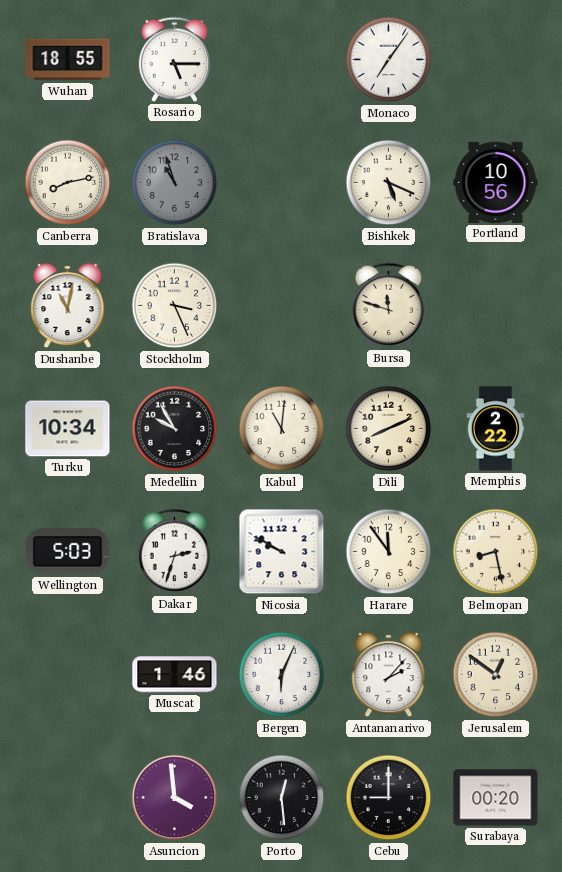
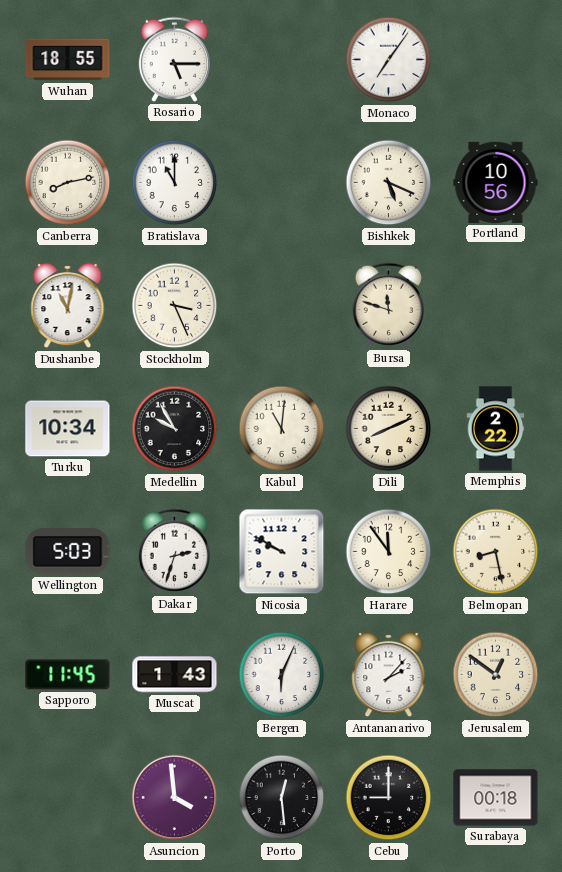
Bratislava: 10:57 -> 11:00 (175, 183)
Bratislava dial: grey -> white (175, 183)
Sapporo: none -> 11:45 (68, 675)
Muscat: 1:46 -> 1:43 (175, 675)
Surabaya: 00:20 -> 00:18 (496, 798)
